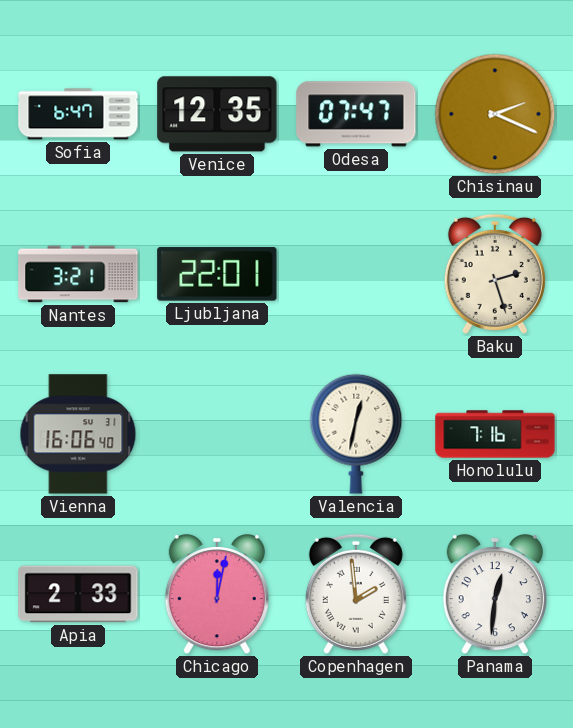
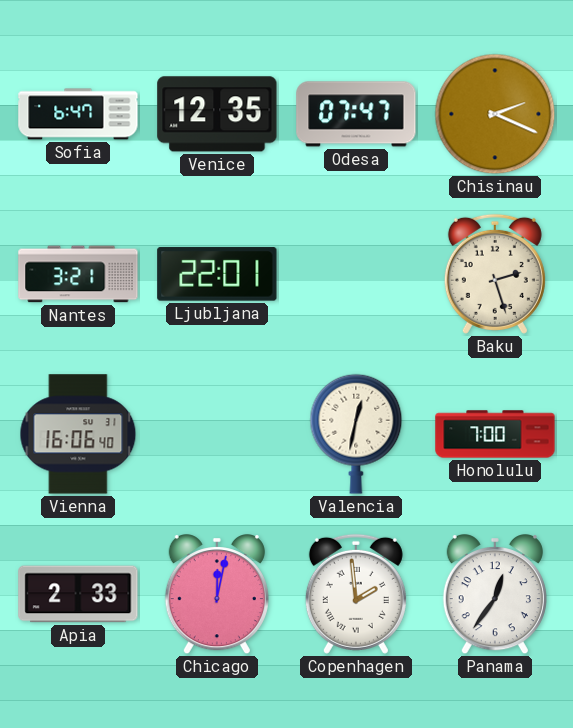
Honolulu: 7:16 -> 7:00 (495, 434)
Panama: 12:31 -> 12:36 (495, 595)
